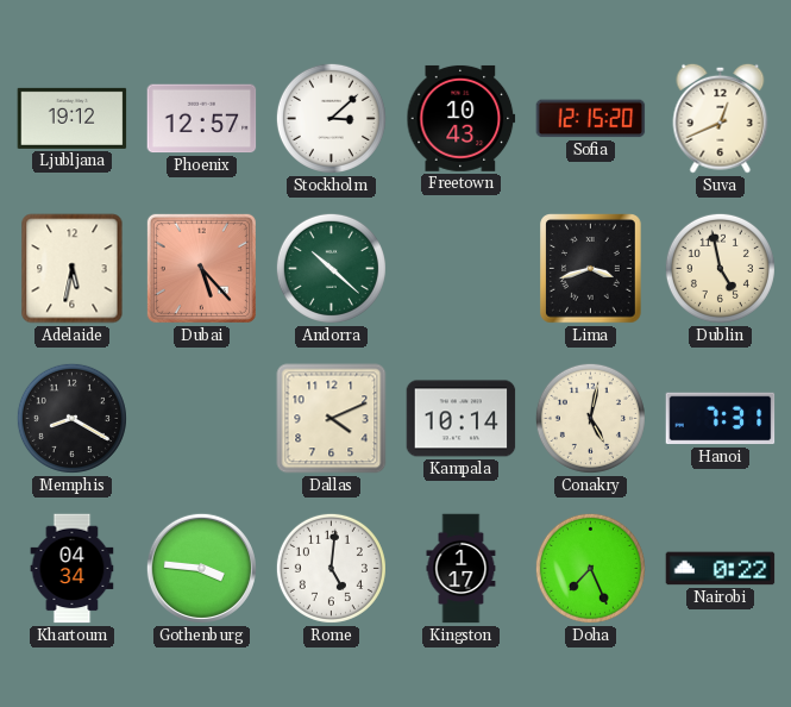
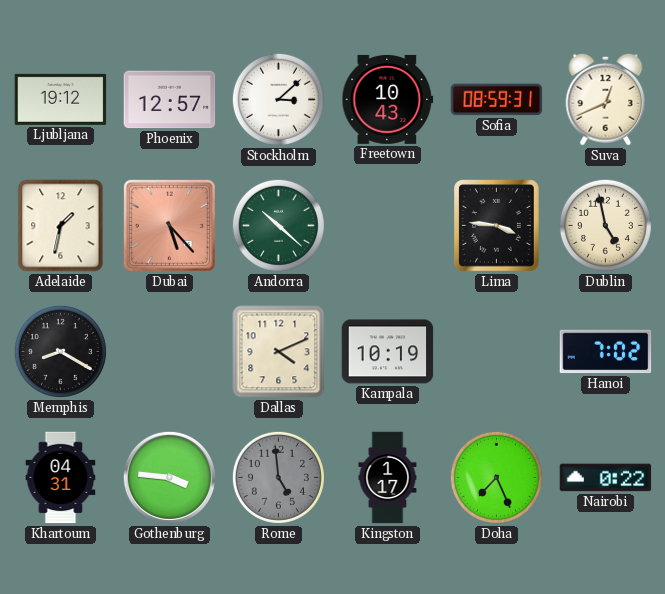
Sofia: 12:15 -> 08:59 (497, 100)
Adelaide: 5:32 -> 1:32 (61, 226)
Lima: 3:42 -> 3:46 (497, 226)
Kampala: 10:14 -> 10:19 (388, 352)
Conakry: 5:02 -> none (590, 418)
Hanoi: 7:31 -> 7:02 (606, 352)
Khartoum: 04:34 -> 04:31 (61, 478)
Rome: 5:01 -> 4:59 (278, 477)
Rome dial: white -> grey (278, 477)
